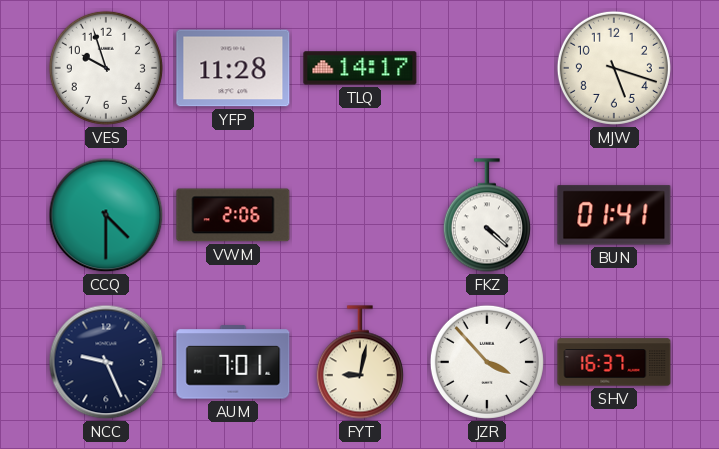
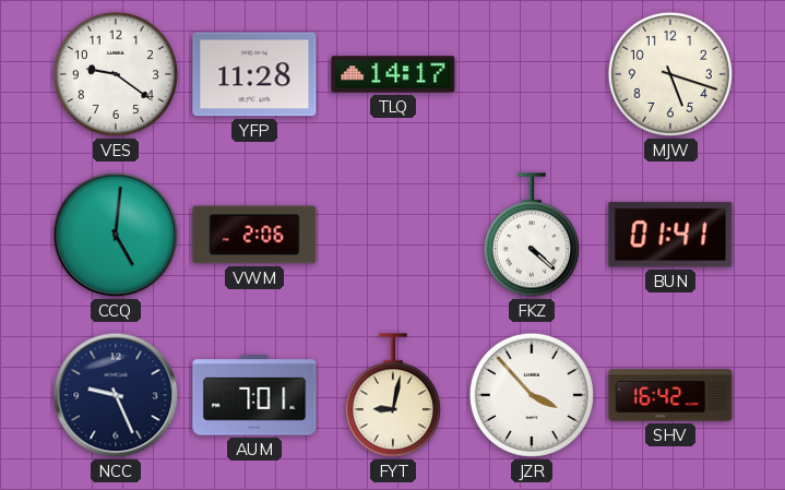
VES: 9:57 -> 9:21 (116, 74)
CCQ: 4:30 -> 5:01 (116, 235)
SHV: 16:37 -> 16:42 (670, 395)
